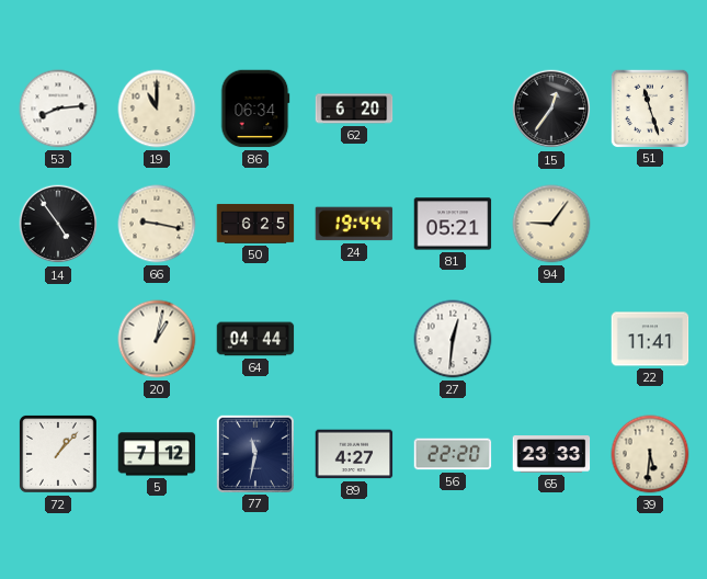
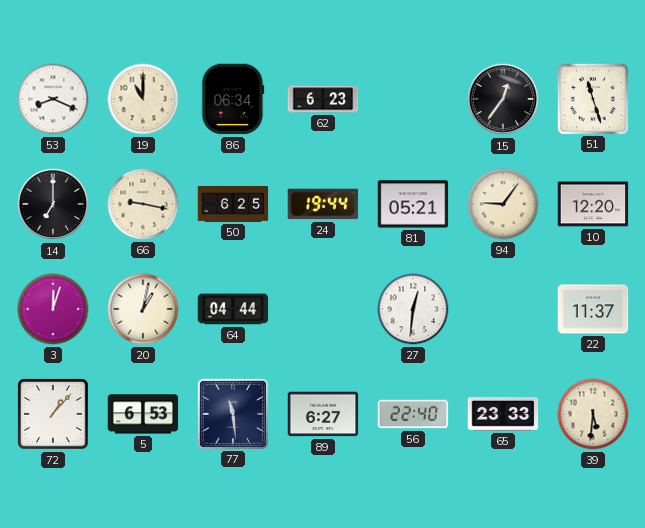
53: 8:14 -> 8:19 (53, 99)
62: 6:20 -> 6:23 (323, 99)
14: 4:54 -> 7:00 (53, 204)
10: none -> 12:20 (593, 204)
3: none -> 12:03 (53, 309)
22: 11:41 -> 11:37 (593, 309)
5: 7:12 -> 6:53 (143, 414)
77: 11:32 -> 11:29 (232, 413)
89: 4:27 -> 6:27 (323, 414)
56: 22:20 -> 22:40 (413, 414)
